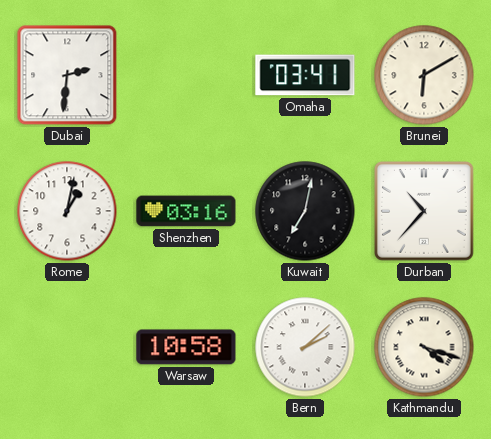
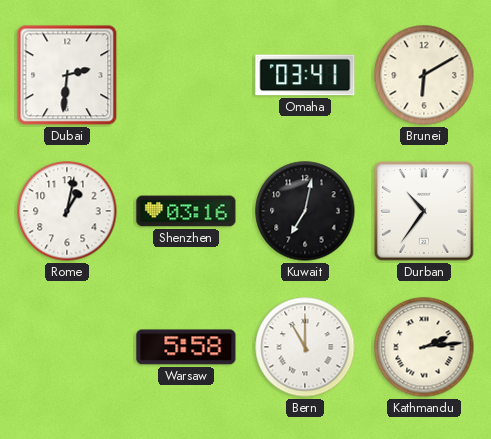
Durban: 10:37 -> 10:36 (424, 211)
Warsaw: 10:58 -> 5:58 (186, 347)
Bern: 2:08 -> 11:00 (305, 347)
Kathmandu: 4:18 -> 2:14 (424, 347)
